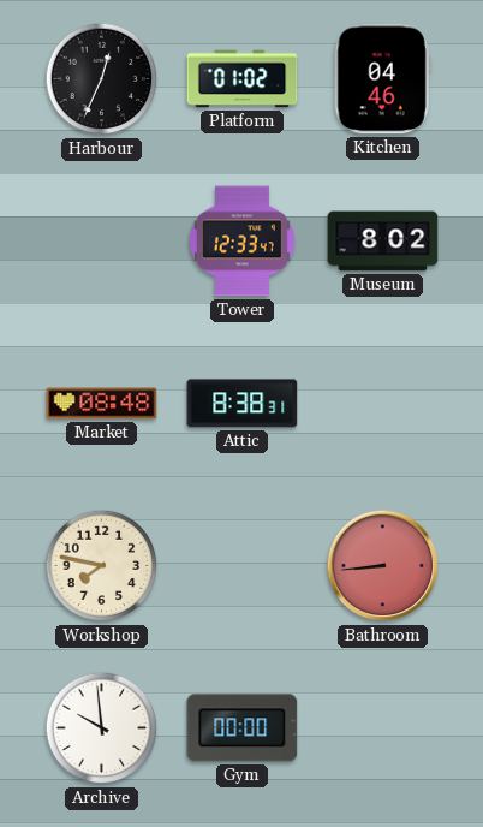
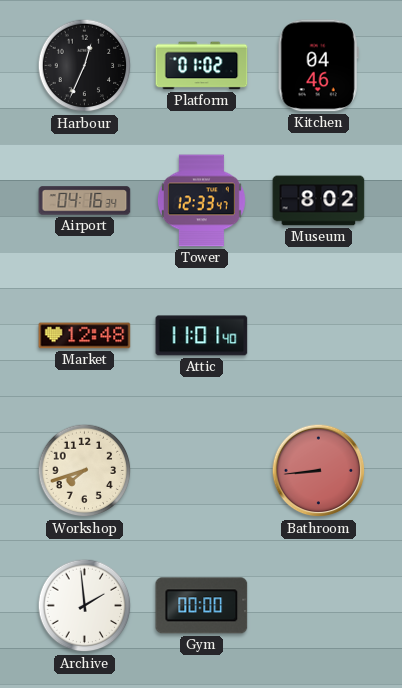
Airport: none -> 04:16 (85, 201)
Market: 08:48 -> 12:48 (85, 336)
Attic: 8:38 -> 11:01 (202, 336)
Workshop: 7:47 -> 7:42 (85, 471)
Archive: 9:59 -> 1:59 (85, 606)
